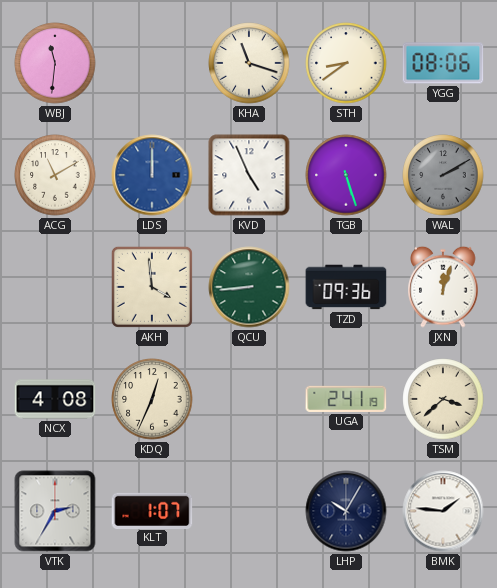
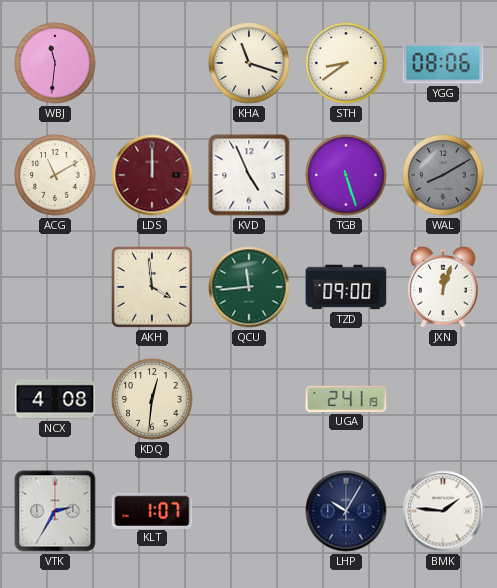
LDS dial: blue -> burgundy (152, 175)
WAL: 2:10 -> 8:10 (443, 175)
QCU: 8:44 -> 11:44 (249, 287)
TZD: 09:36 -> 09:00 (346, 287)
KDQ: 12:34 -> 12:31 (152, 399)
TSM: 3:38 -> none (443, 399)
